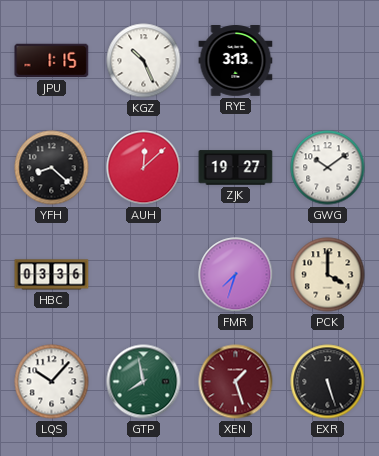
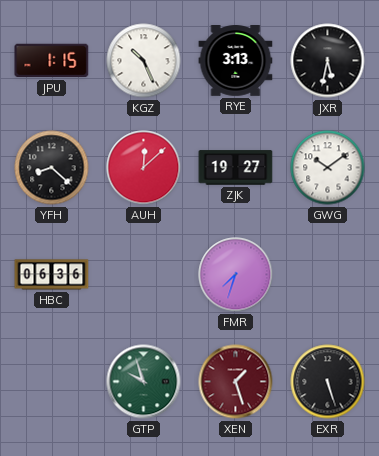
JXR: none -> 5:32 (328, 61)
HBC: 03:36 -> 06:36 (52, 275)
PCK: 4:00 -> none (328, 275)
LQS: 10:07 -> none (52, 382)
GTP: 7:58 -> 9:57 (144, 382)
